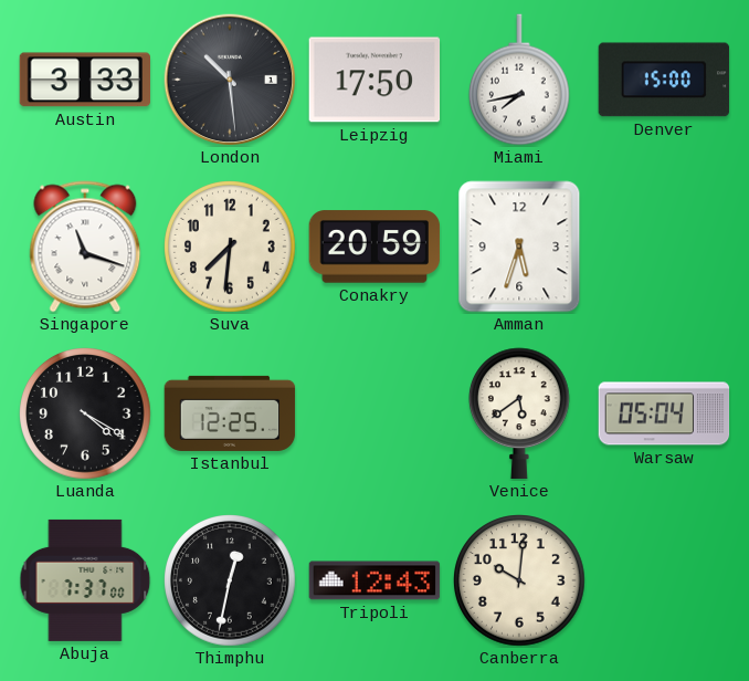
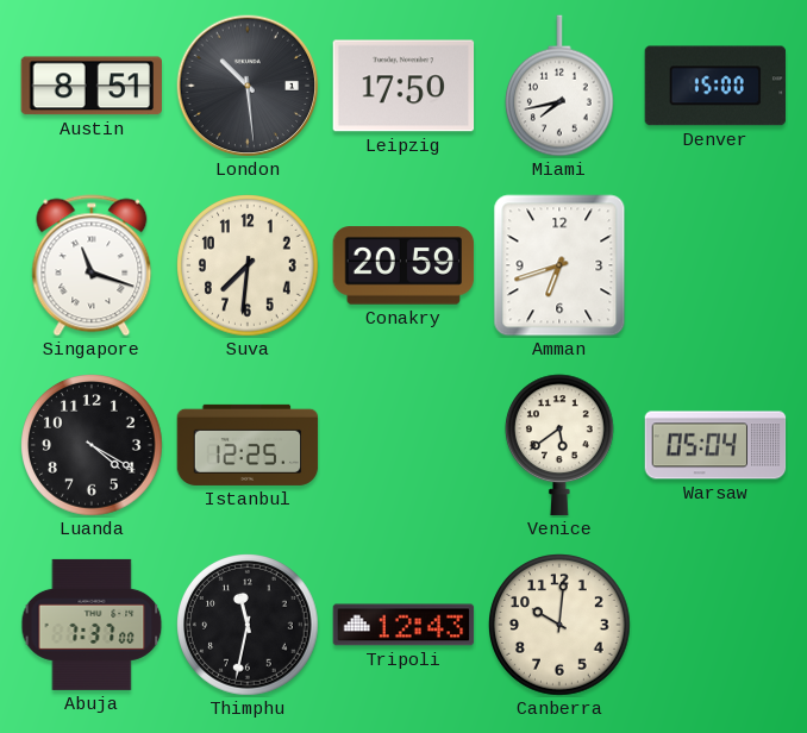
Austin: 3:33 -> 8:51 (92, 86)
Amman: 5:33 -> 6:42 (559, 265)
Thimphu: 12:32 -> 11:32 (248, 625)
